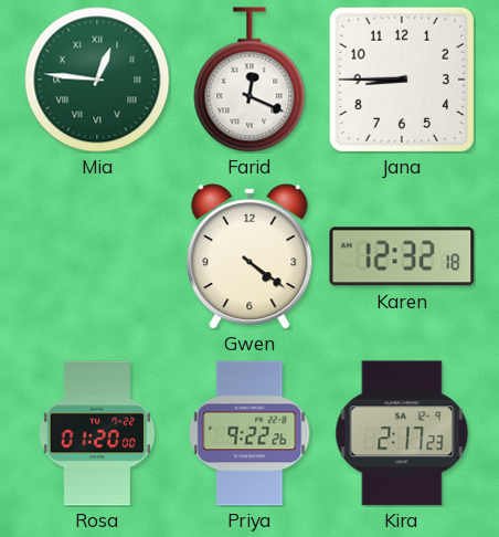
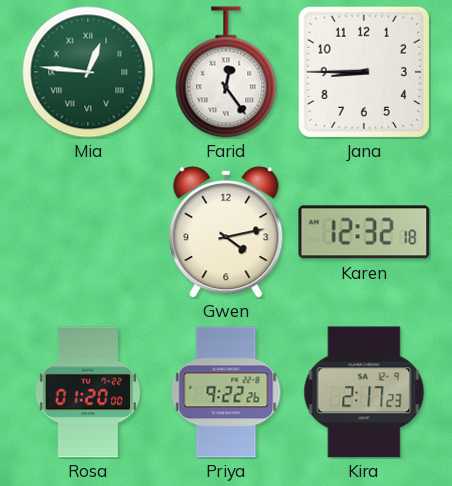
Farid: 12:19 -> 12:24 (226, 72)
Gwen: 4:21 -> 4:13 (226, 232)
